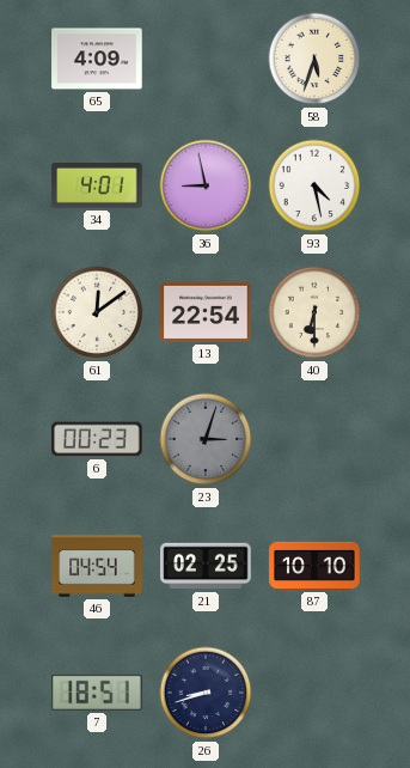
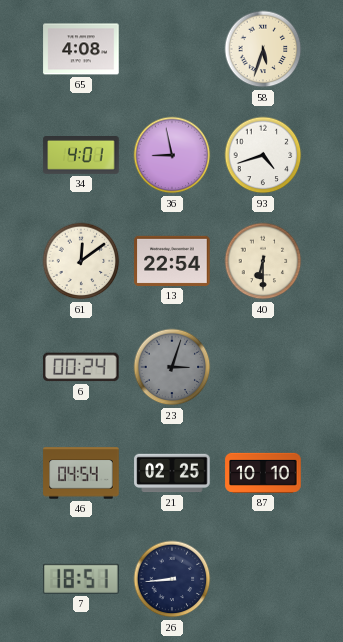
65: 4:09 -> 4:08 (81, 49)
93: 4:28 -> 4:42 (263, 155)
6: 00:23 -> 00:24 (81, 367)
26: 8:42 -> 8:44 (172, 579)
